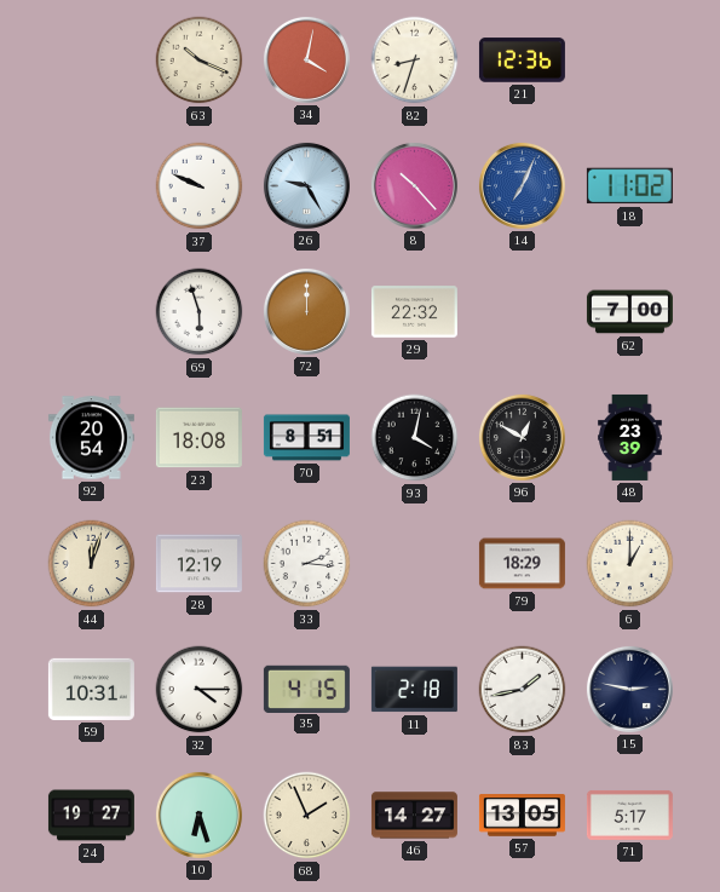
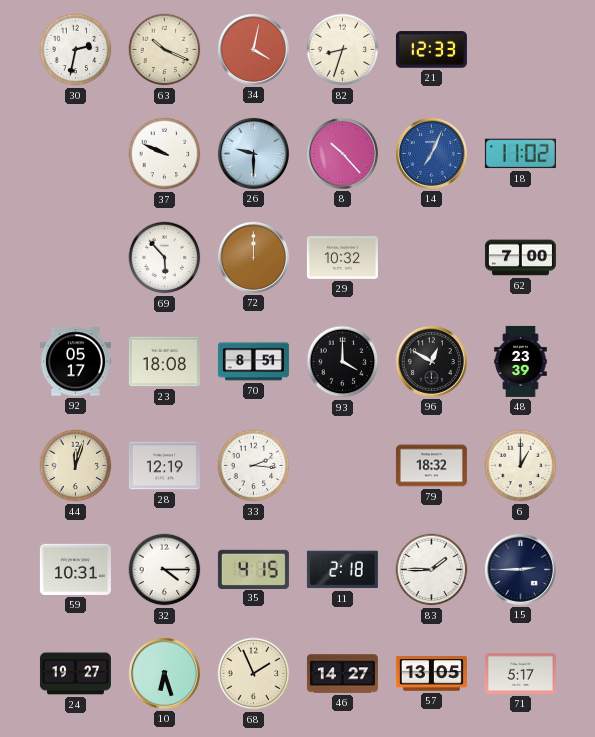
30: none -> 2:32 (76, 50)
21: 12:36 -> 12:33 (431, 50)
26: 9:25 -> 9:30 (253, 153)
69: 5:57 -> 5:53 (165, 258)
29: 22:32 -> 10:32 (342, 258)
92: 20:54 -> 05:17 (75, 362)
93: 4:02 -> 4:00 (343, 362)
79: 18:29 -> 18:32 (431, 466)
83: 1:43 -> 1:45 (432, 570)
15: 2:47 -> 2:45 (520, 569)
